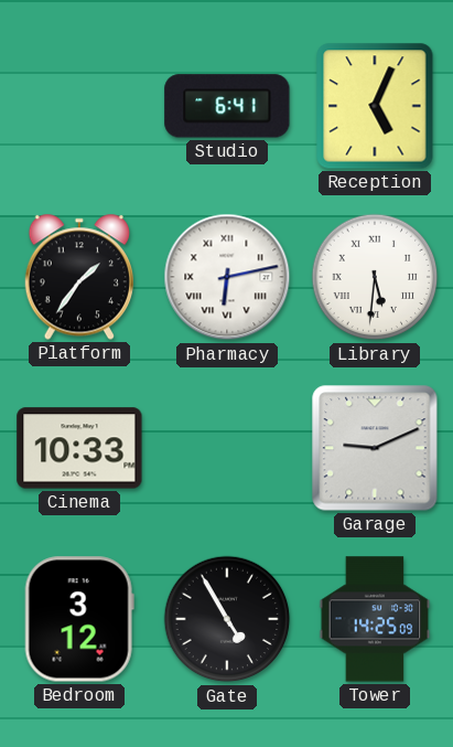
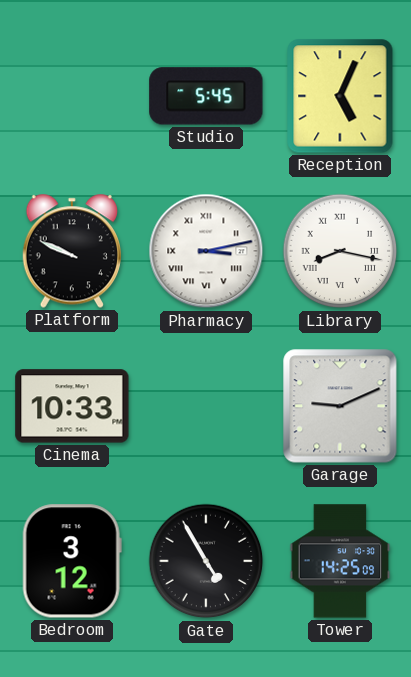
Studio: 6:41 -> 5:45 (206, 96)
Platform: 1:36 -> 9:49 (72, 251)
Pharmacy: 6:13 -> 3:13 (206, 251)
Library: 5:31 -> 8:17 (340, 251)
